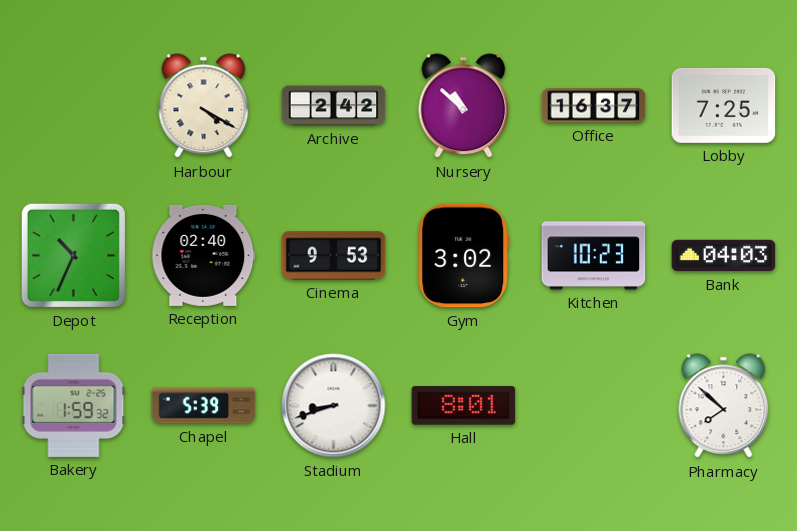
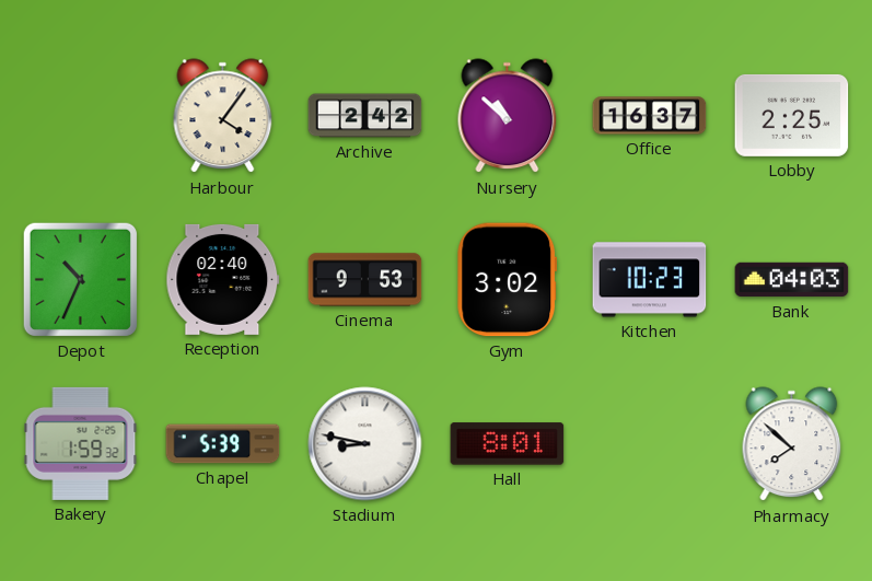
Harbour: 4:20 -> 4:06 (223, 116)
Lobby: 7:25 -> 2:25 (792, 115)
Stadium: 8:42 -> 8:47 (365, 444)
